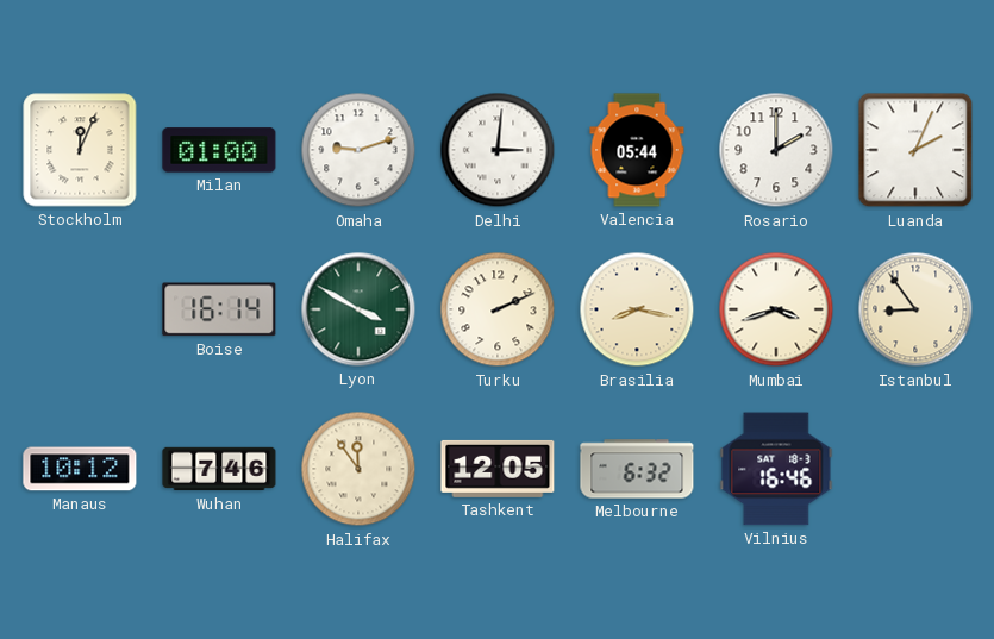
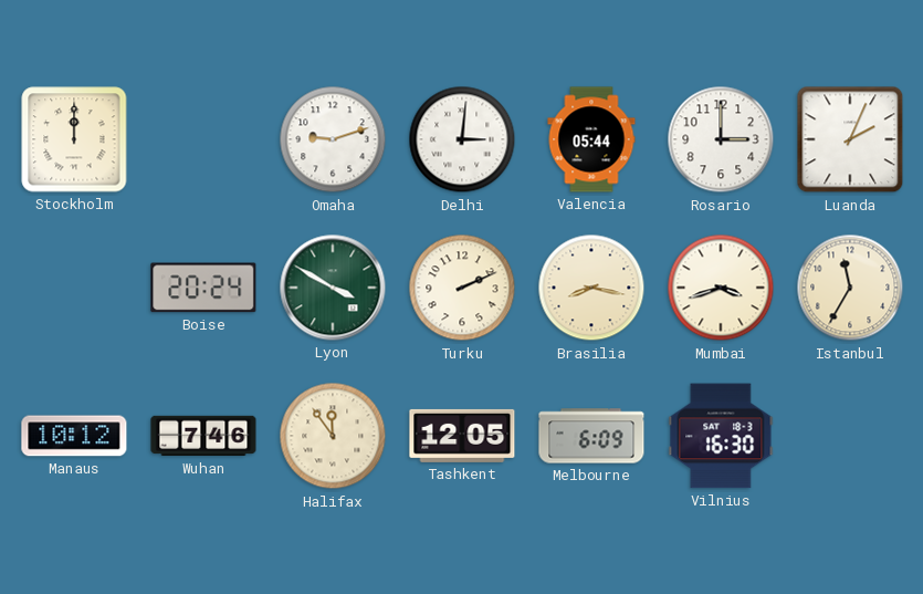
Stockholm: 12:04 -> 12:00 (74, 139)
Milan: 01:00 -> none (219, 150)
Rosario: 2:00 -> 3:00 (721, 139)
Boise: 16:14 -> 20:24 (203, 288)
Istanbul: 8:54 -> 11:35 (850, 288)
Melbourne: 6:32 -> 6:09 (591, 436)
Vilnius: 16:46 -> 16:30 (721, 436)
